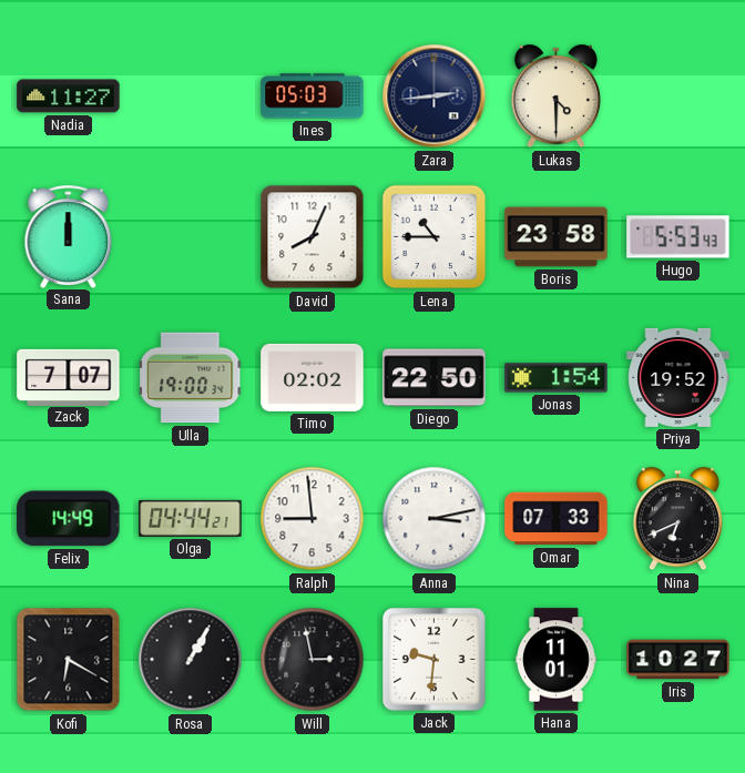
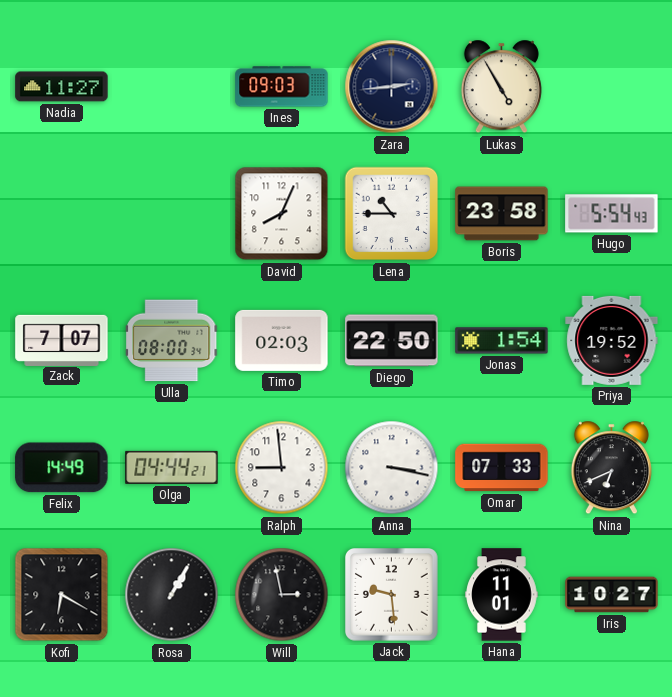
Ines: 05:03 -> 09:03 (282, 87)
Lukas: 4:30 -> 4:55 (501, 87)
Sana: 12:00 -> none (69, 236)
Hugo: 5:53 -> 5:54 (612, 214)
Ulla: 19:00 -> 08:00 (172, 341)
Timo: 02:02 -> 02:03 (282, 340)
Anna: 3:13 -> 3:17 (392, 468)
Jack: 9:31 -> 9:29 (392, 595)
